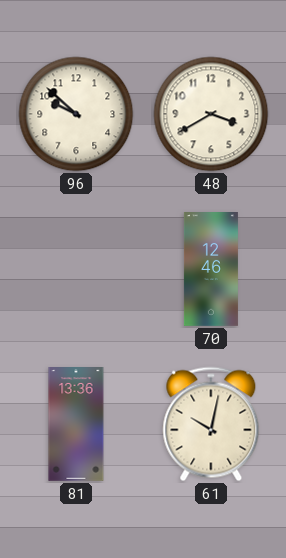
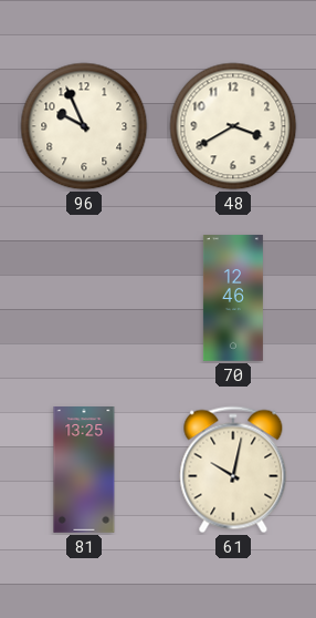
96: 9:52 -> 9:56 (84, 126)
81: 13:36 -> 13:25 (84, 471)
